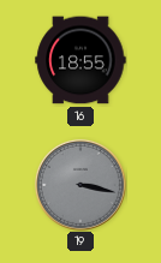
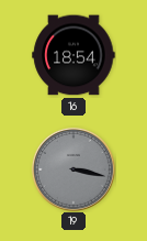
16: 18:55 -> 18:54 (73, 55)
